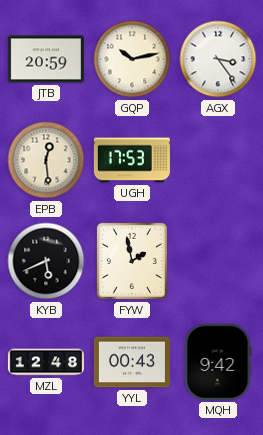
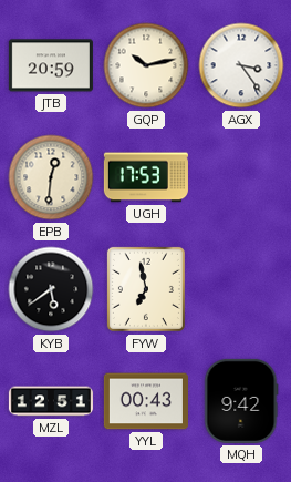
EPB: 12:29 -> 12:31 (51, 177)
KYB: 5:41 -> 5:39 (51, 289)
FYW: 1:58 -> 6:58 (146, 289)
MZL: 12:48 -> 12:51 (51, 401)
